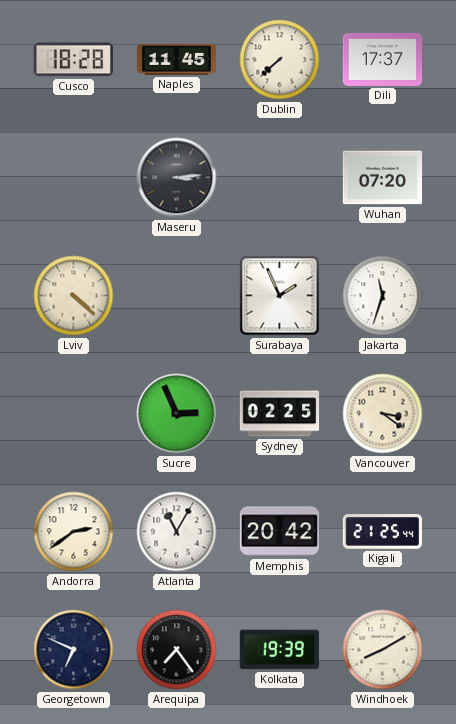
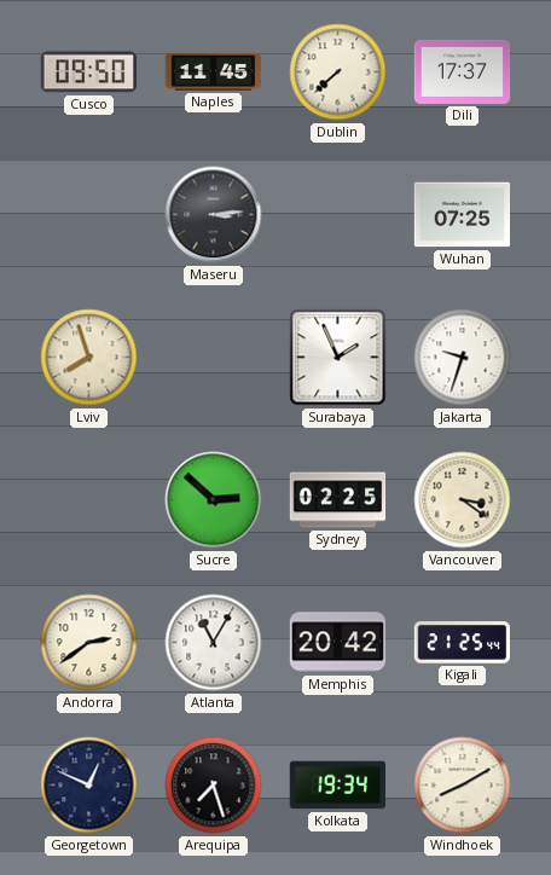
Cusco: 18:28 -> 09:50 (88, 73)
Wuhan: 07:20 -> 07:25 (463, 215)
Lviv: 4:22 -> 7:57 (89, 358)
Jakarta: 11:33 -> 9:33 (463, 358)
Sucre: 2:56 -> 2:52 (214, 500)
Georgetown: 6:49 -> 12:49 (89, 786)
Arequipa: 7:24 -> 7:27 (214, 786)
Kolkata: 19:39 -> 19:34 (338, 786)
